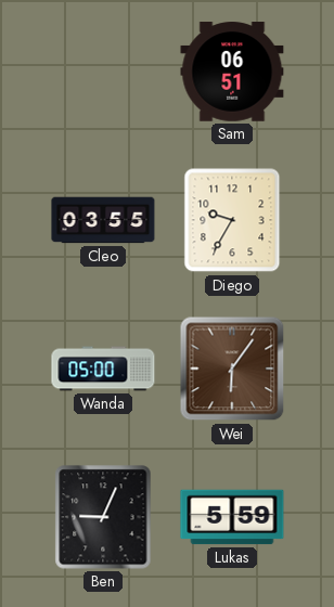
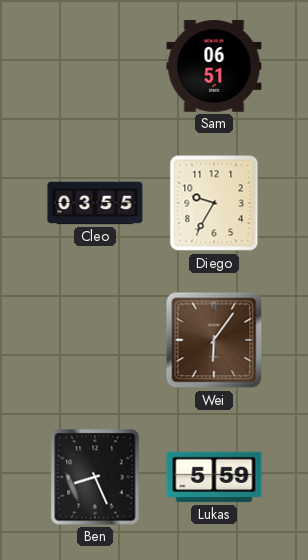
Wanda: 05:00 -> none (103, 369)
Ben: 9:04 -> 8:26 (95, 477)
